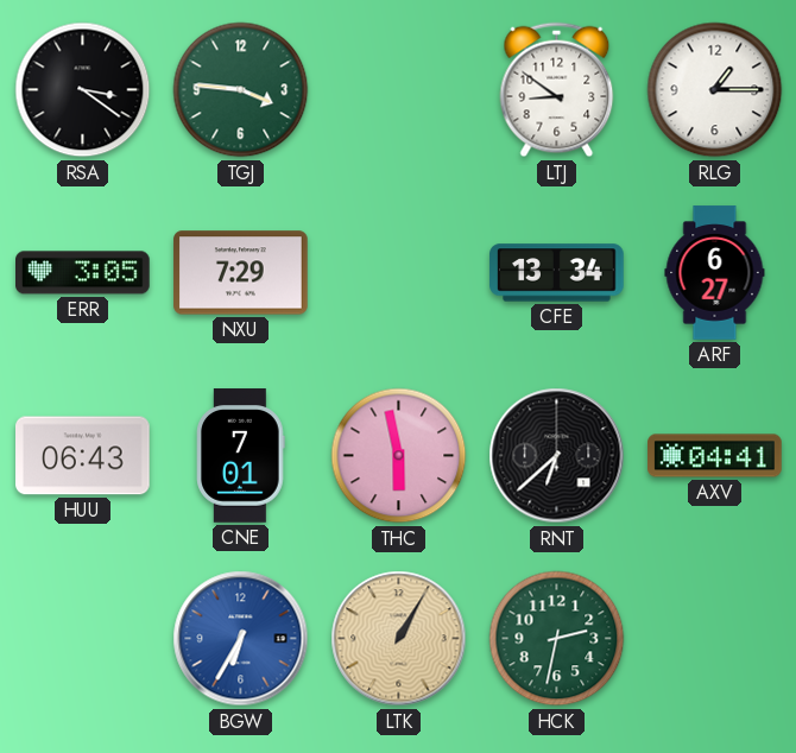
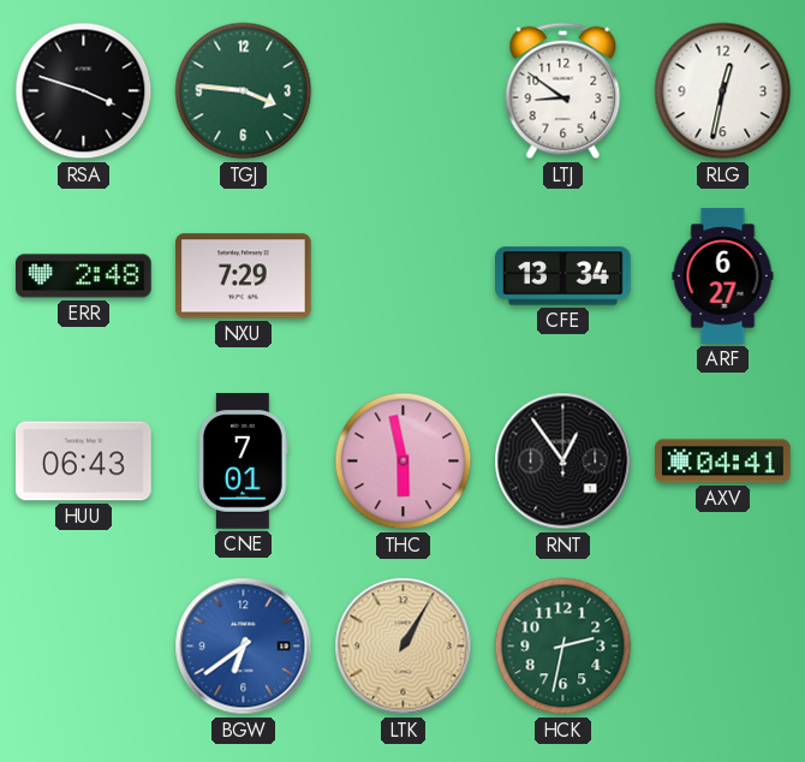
RSA: 3:21 -> 3:48 (84, 91)
RLG: 1:15 -> 12:32 (723, 91)
ERR: 3:05 -> 2:48 (84, 276)
RNT: 6:38 -> 12:54 (563, 462)
BGW: 6:35 -> 6:39 (244, 647)
